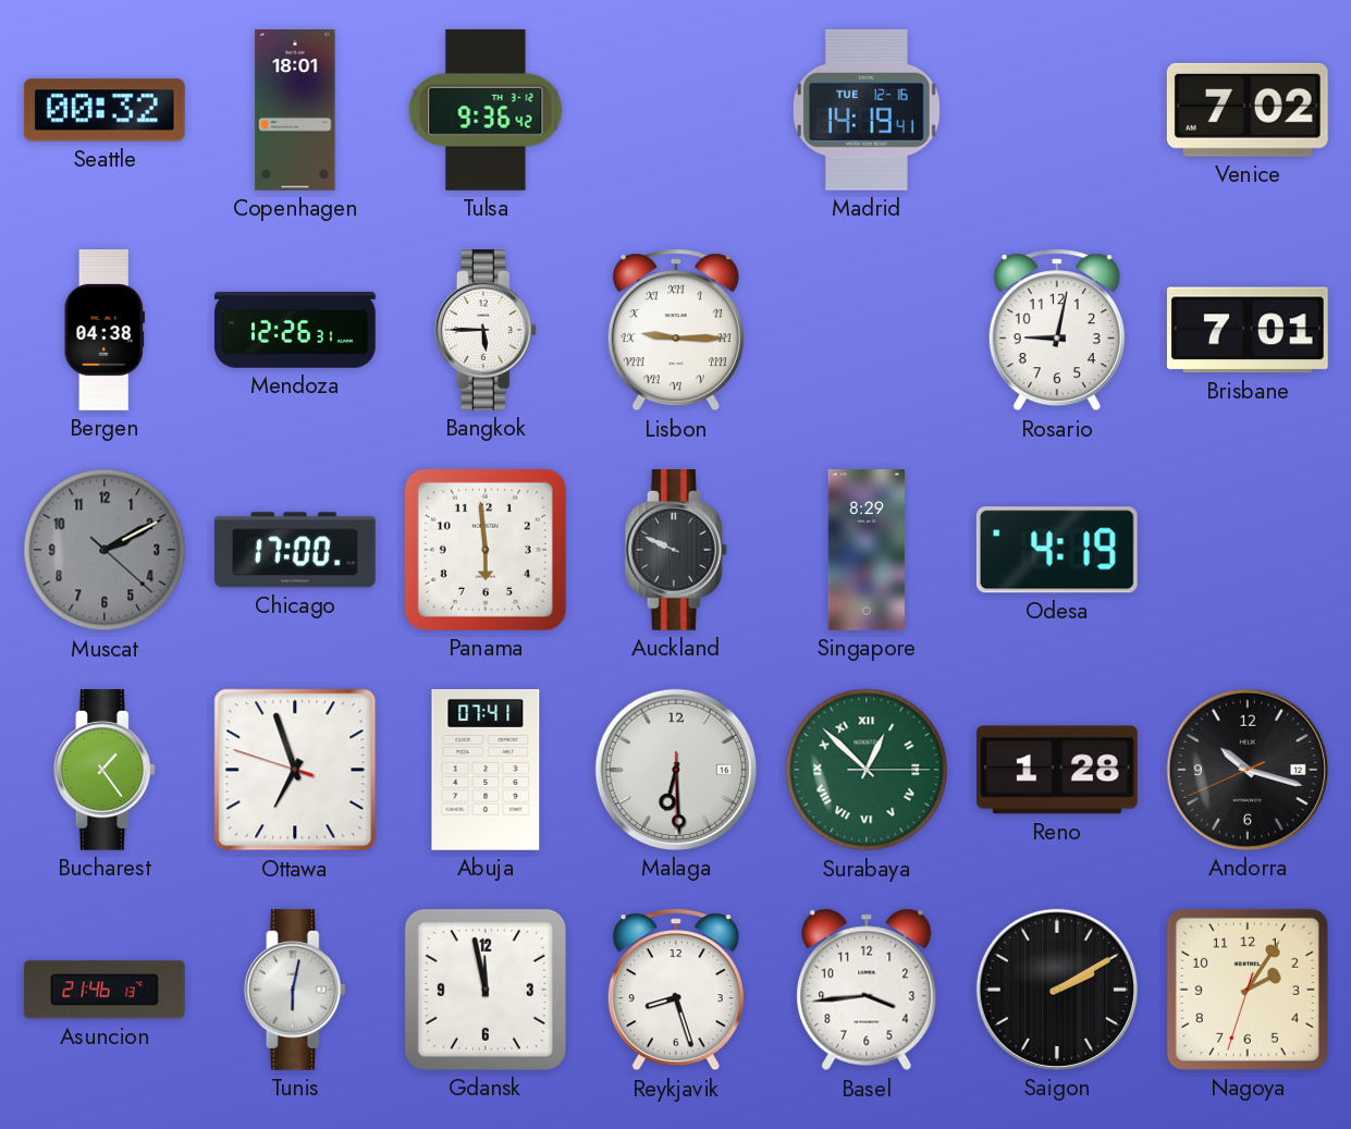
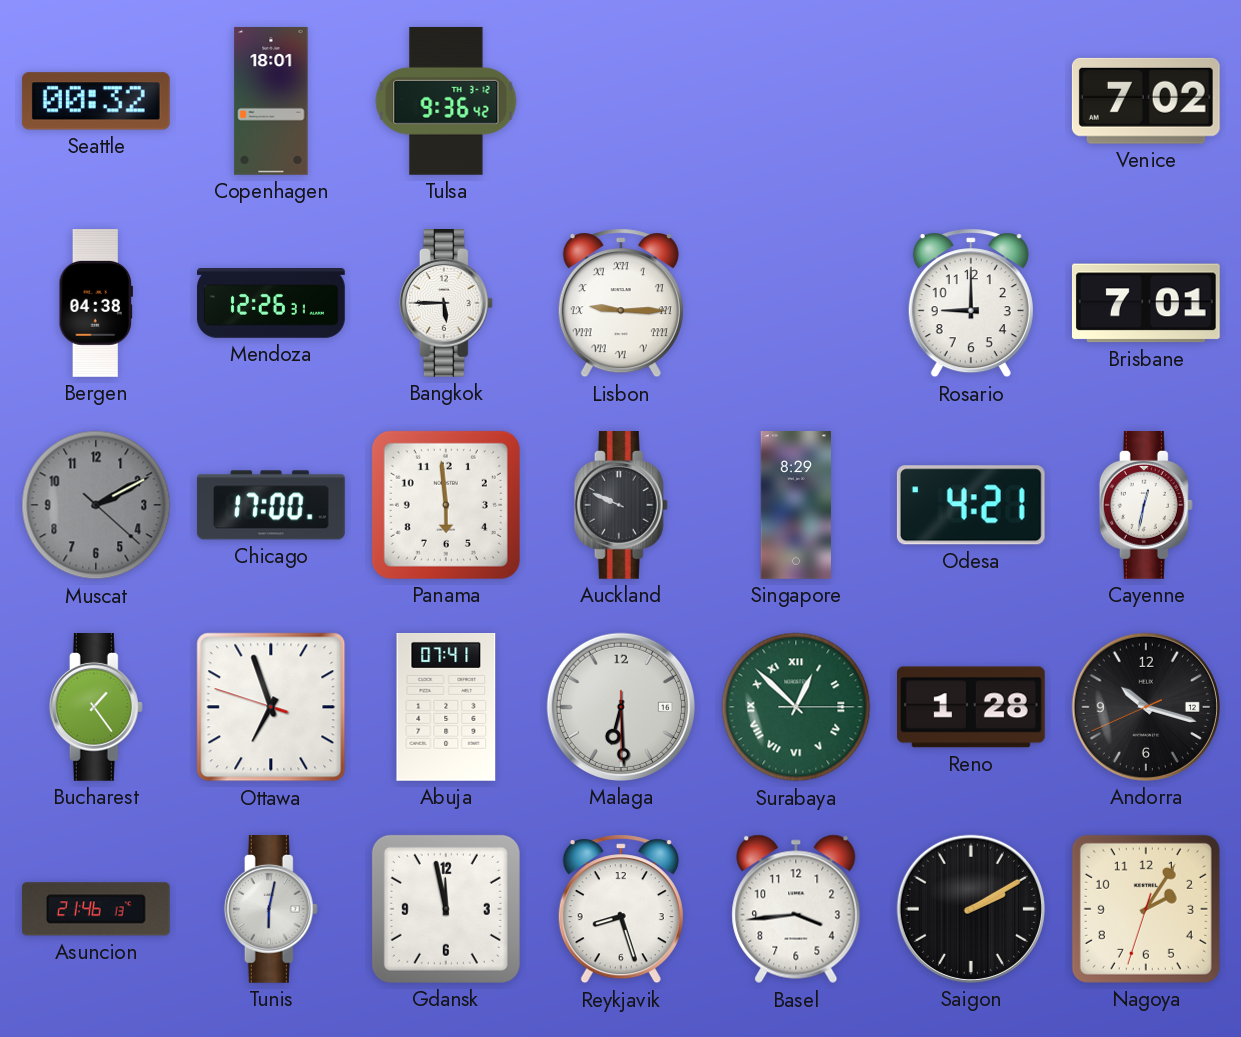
Madrid: 14:19 -> none (867, 110)
Rosario: 9:02 -> 9:00 (971, 303)
Odesa: 4:19 -> 4:21 (971, 505)
Cayenne: none -> 12:32 (1146, 506)
